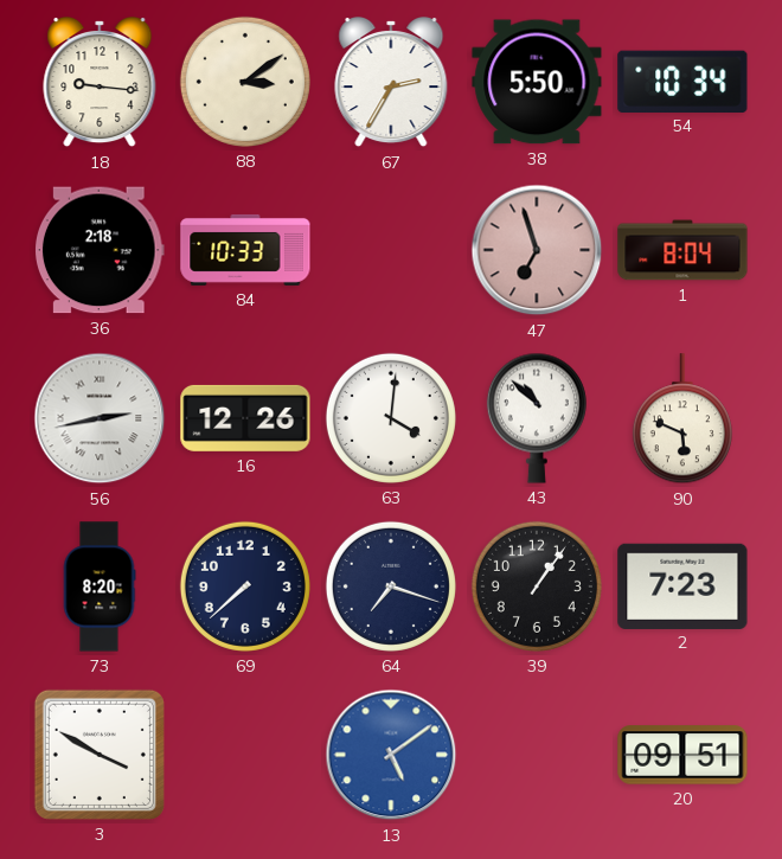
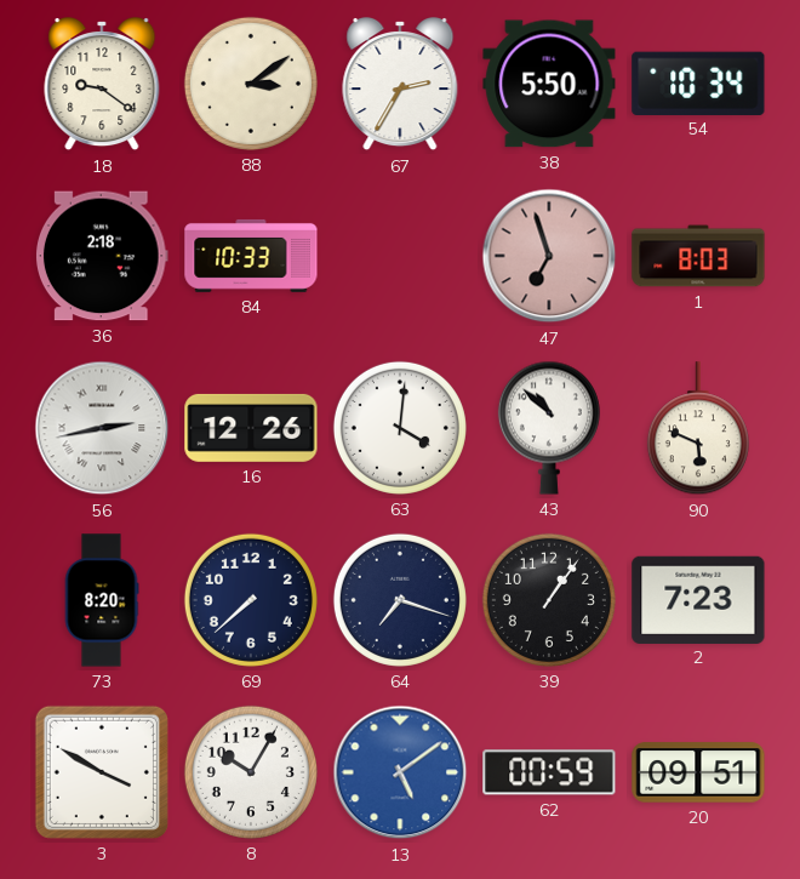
18: 9:16 -> 9:21 (102, 85)
1: 8:04 -> 8:03 (698, 256)
8: none -> 10:05 (251, 772)
62: none -> 00:59 (549, 772)
